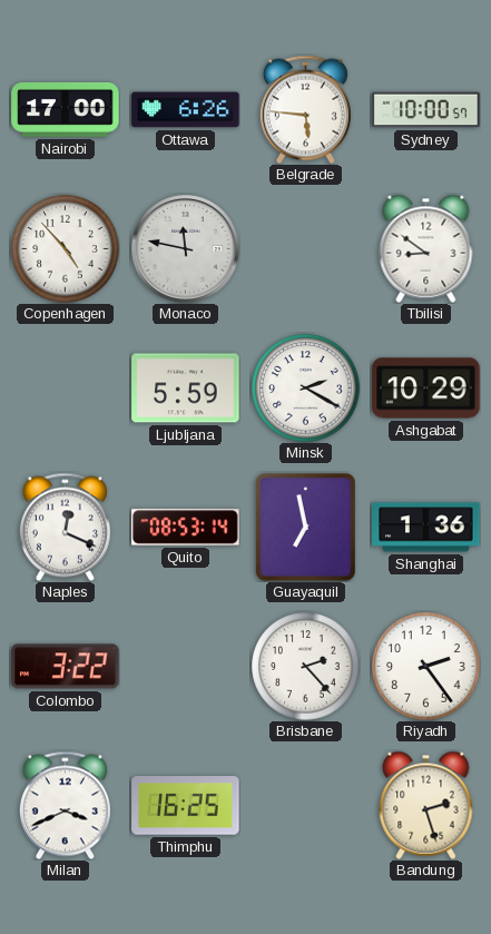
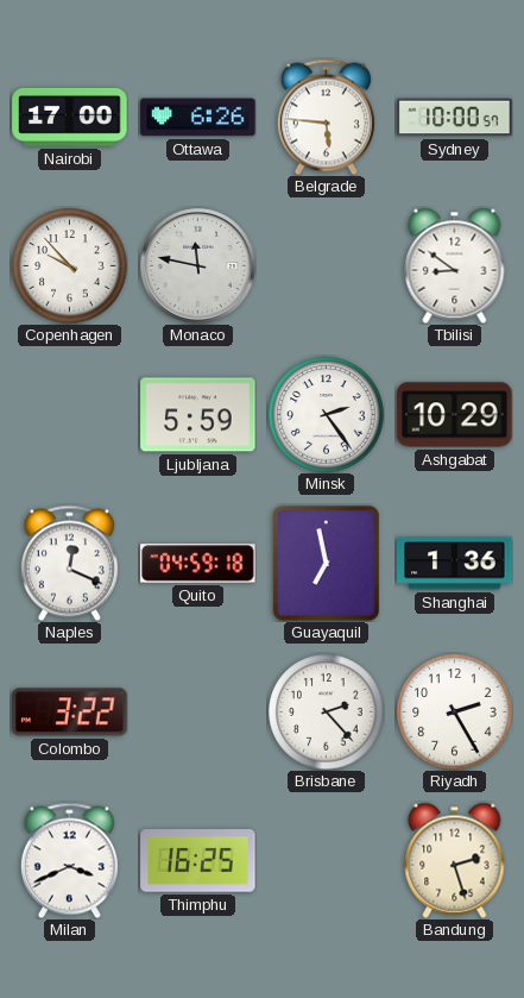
Copenhagen: 4:53 -> 9:53 (70, 266)
Minsk: 2:20 -> 2:24 (327, 415)
Quito: 08:53 -> 04:59 (198, 564)
Riyadh: 2:24 -> 2:25 (455, 713)
